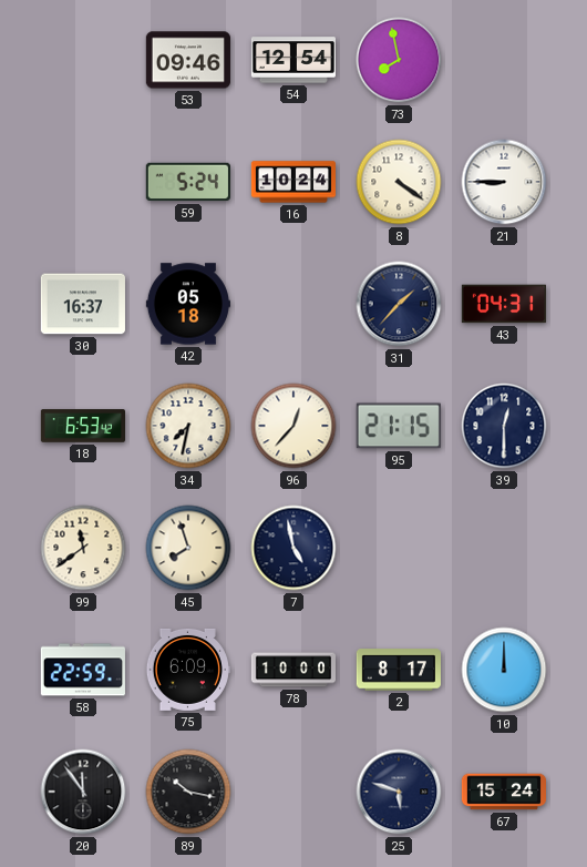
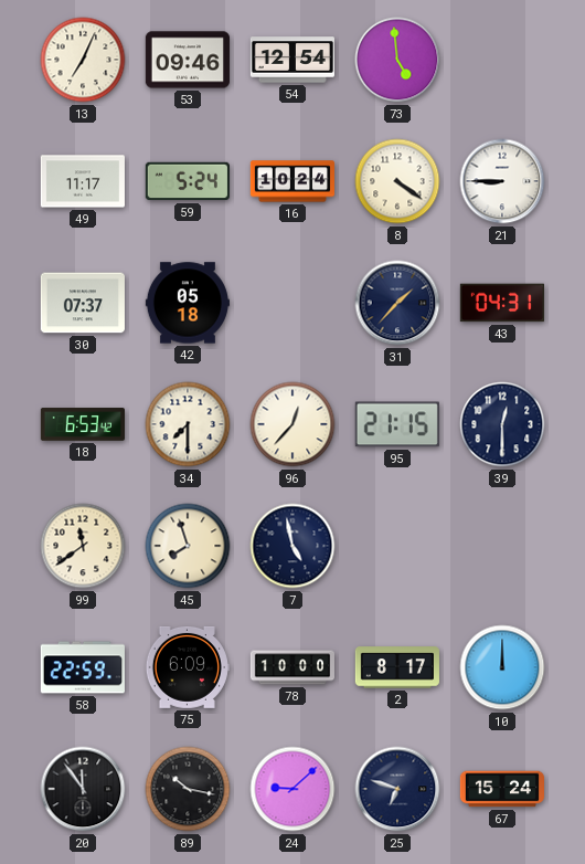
13: none -> 7:04 (83, 60)
73: 7:58 -> 4:59 (397, 60)
49: none -> 11:17 (83, 181)
30: 16:37 -> 07:37 (83, 303)
34: 7:32 -> 7:30 (188, 424)
24: none -> 9:08 (292, 789)
25: 5:48 -> 6:48 (397, 789)
